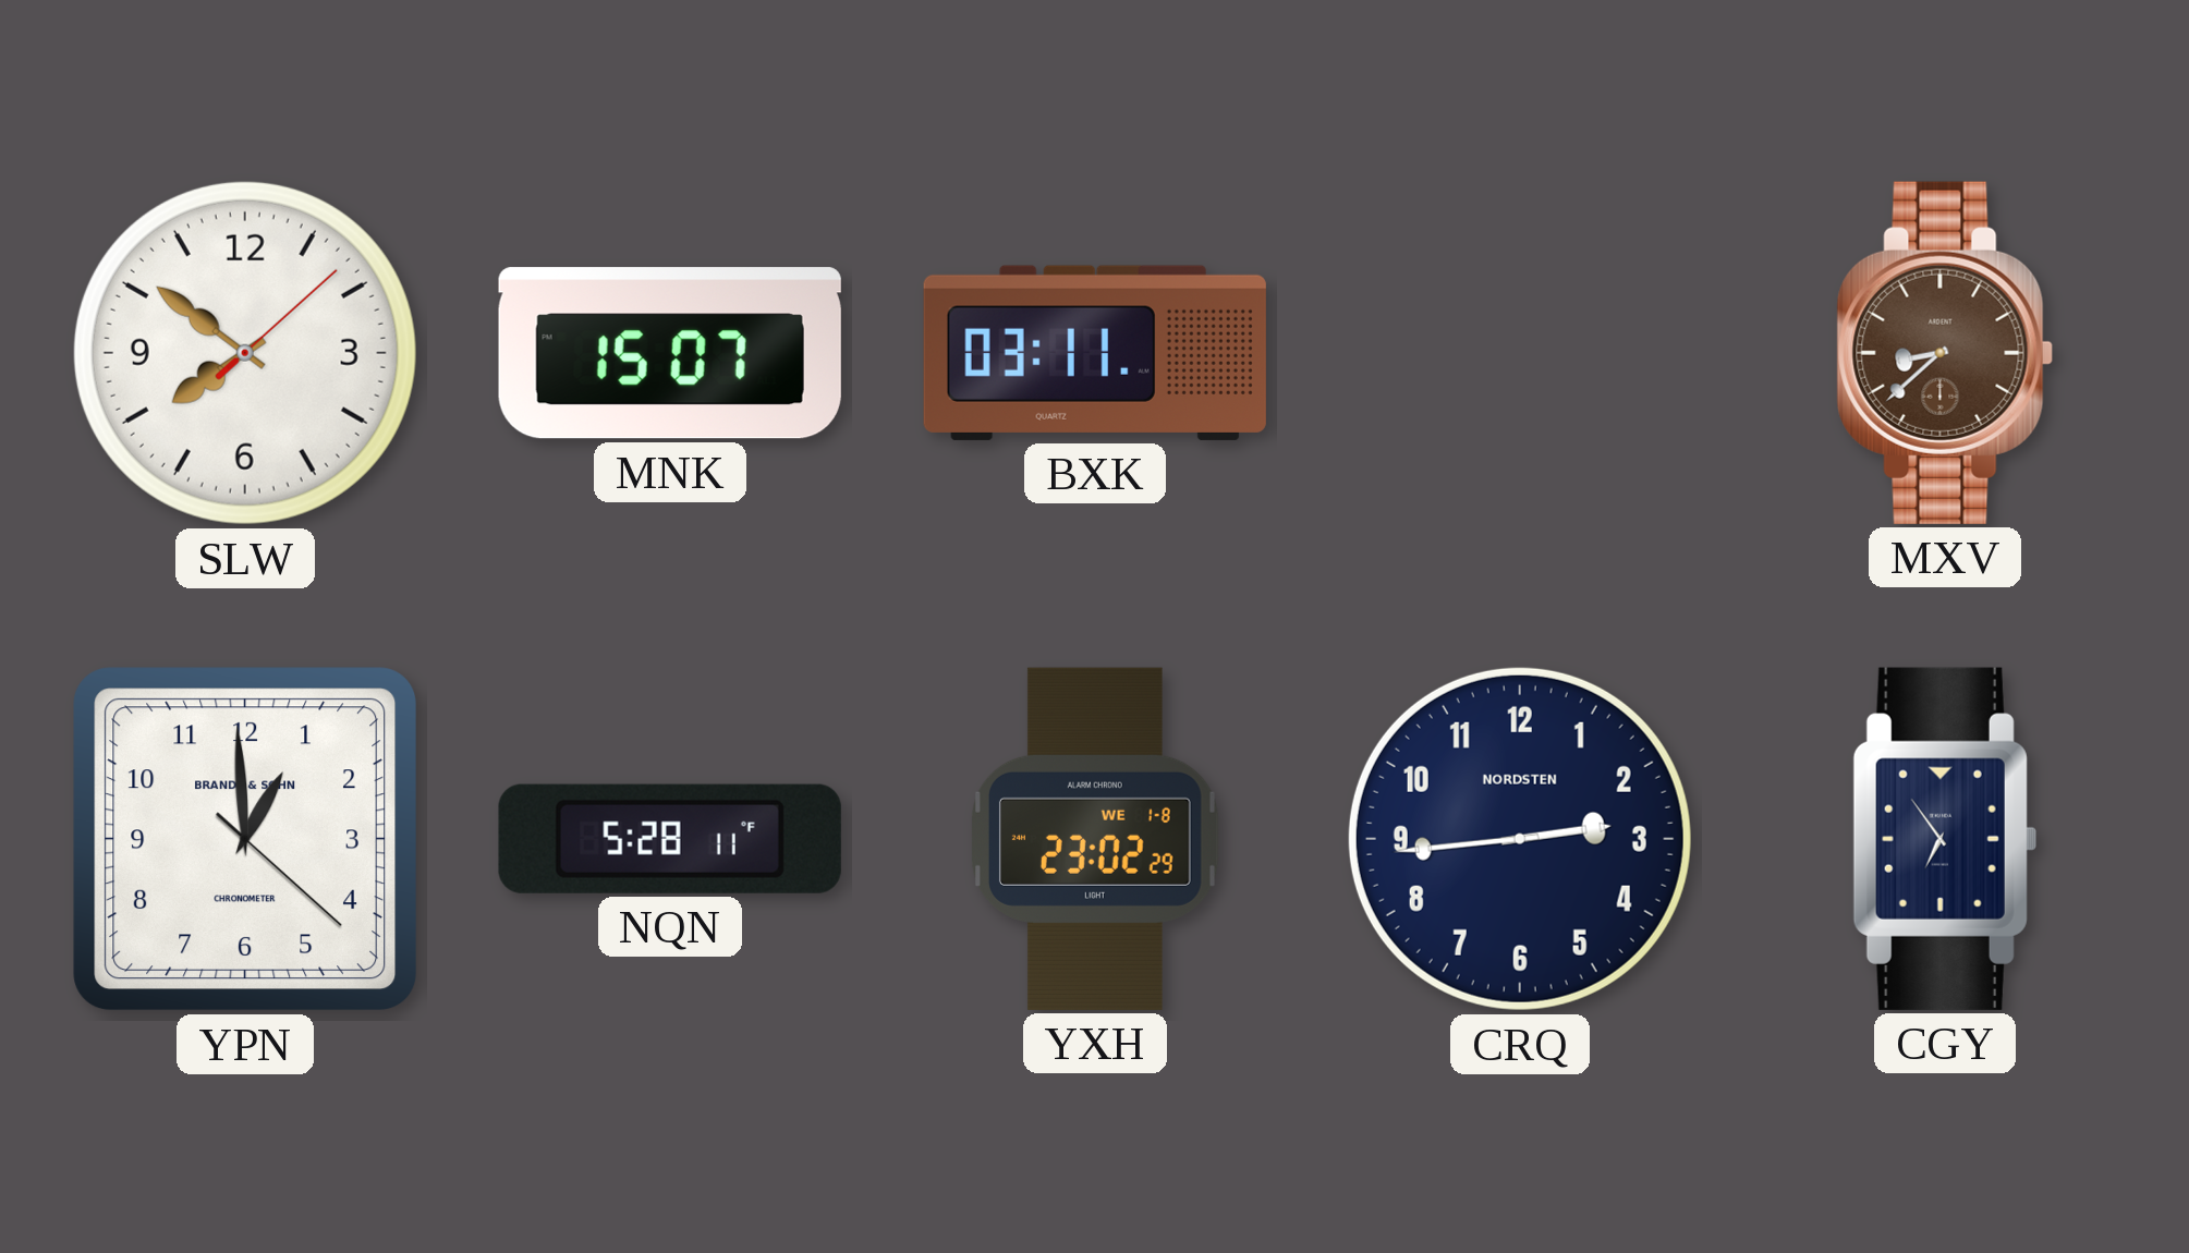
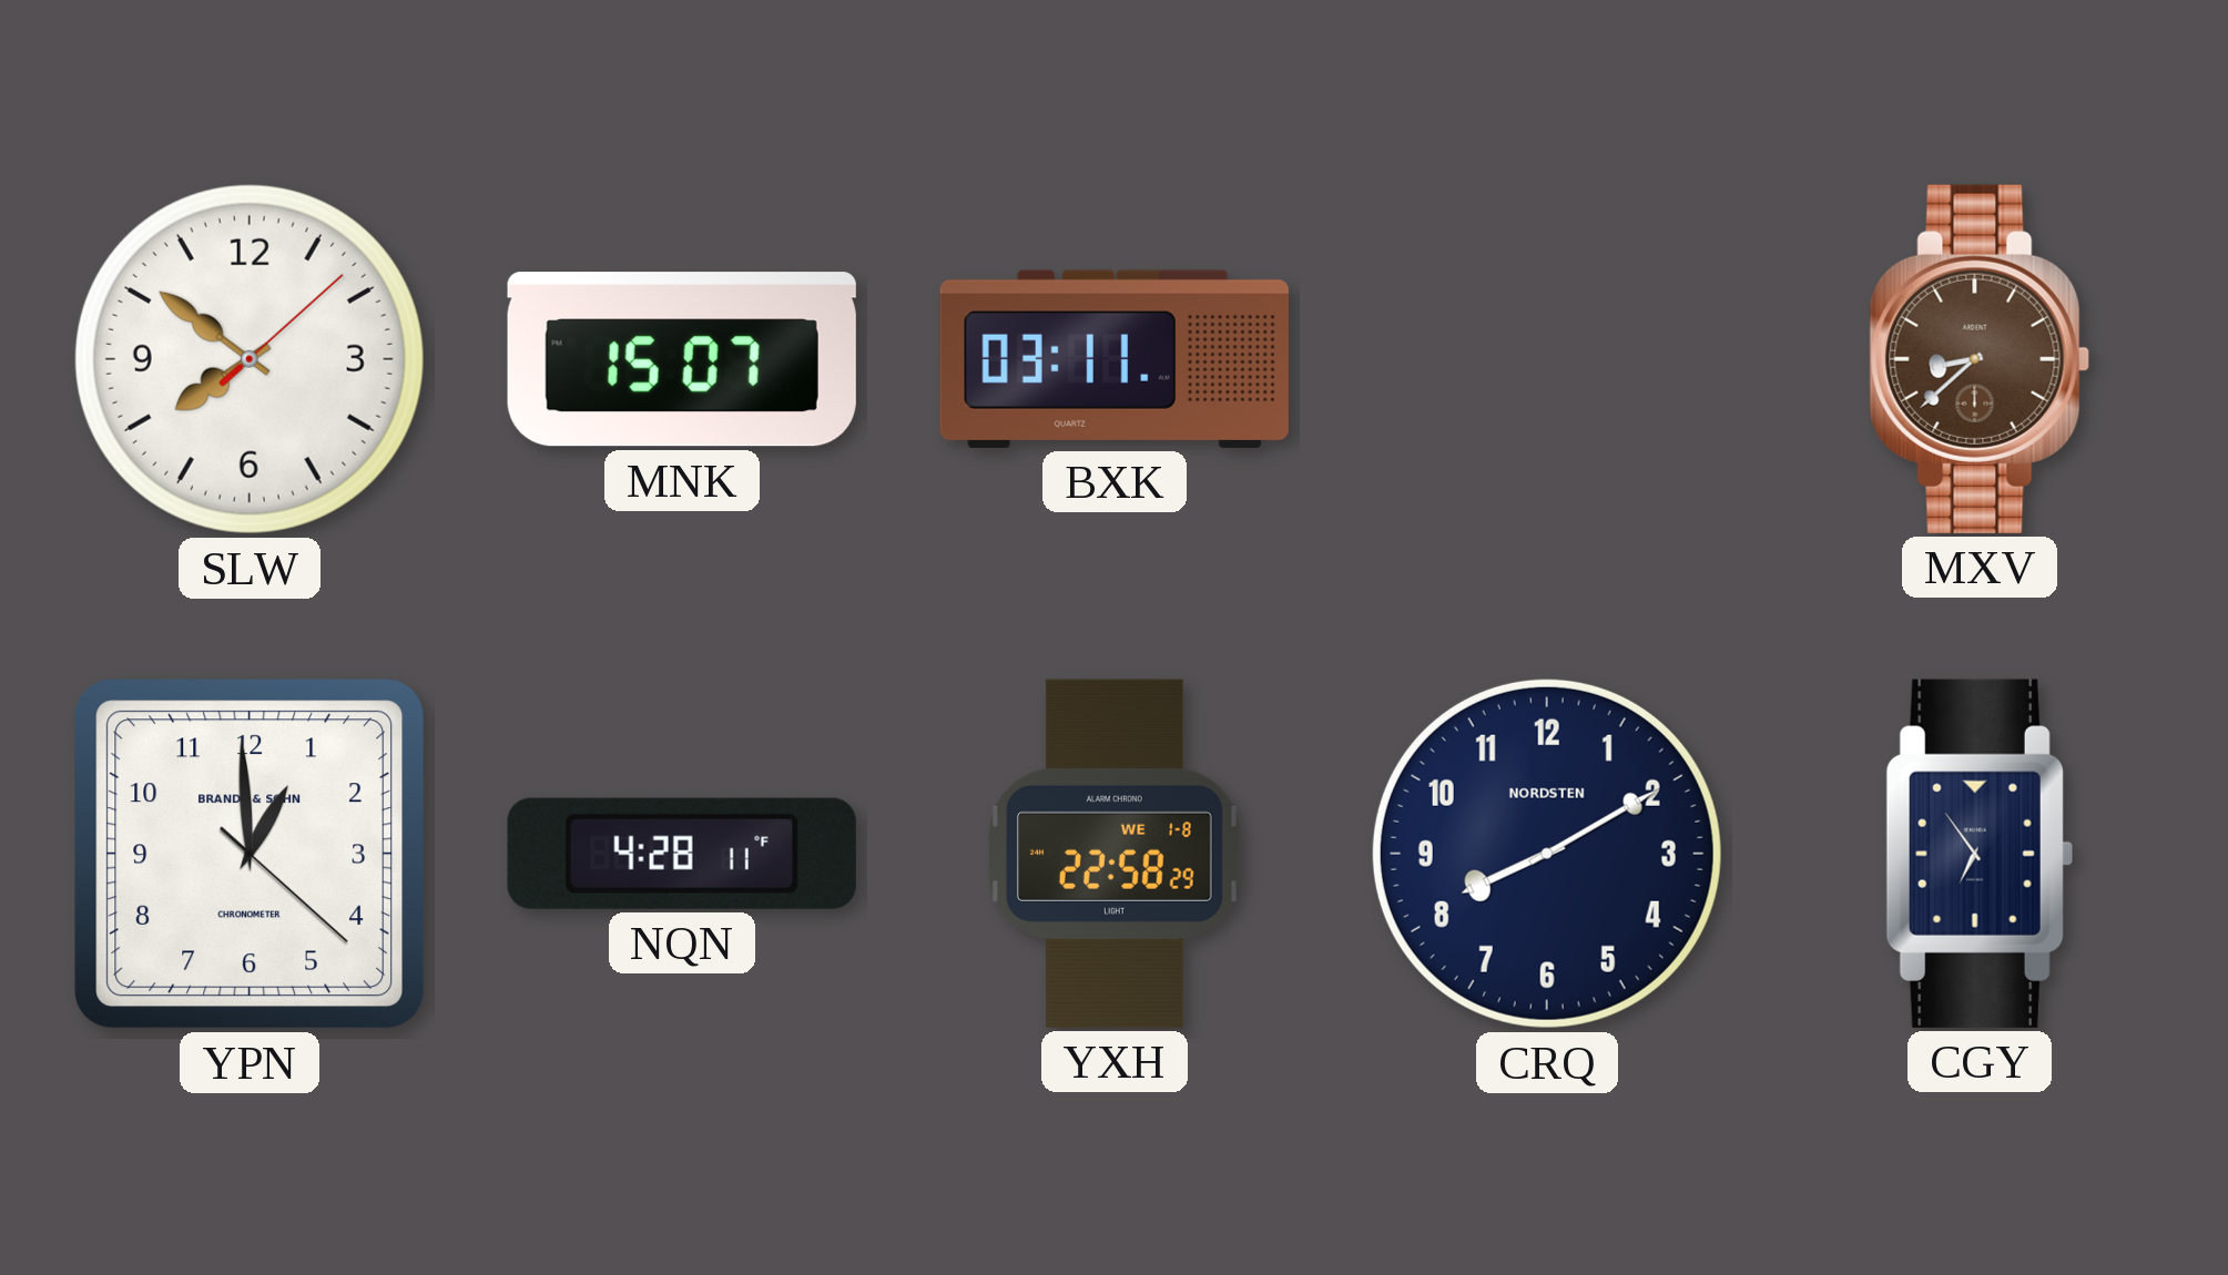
NQN: 5:28 -> 4:28 (682, 854)
YXH: 23:02 -> 22:58 (1116, 854)
CRQ: 2:44 -> 8:10 (1547, 854)
